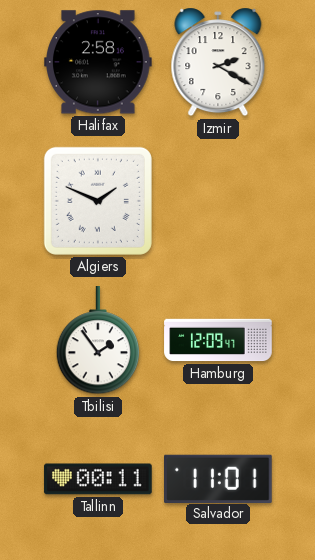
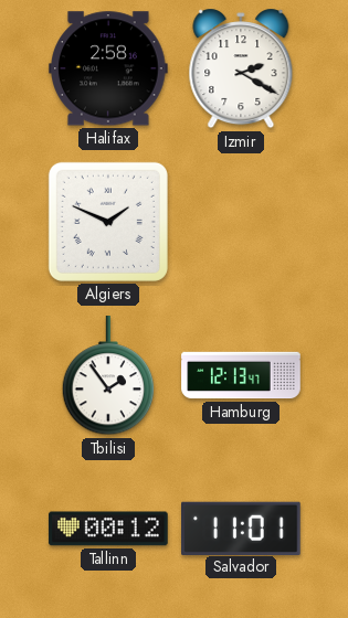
Hamburg: 12:09 -> 12:13 (241, 375)
Tallinn: 00:11 -> 00:12 (108, 529)
